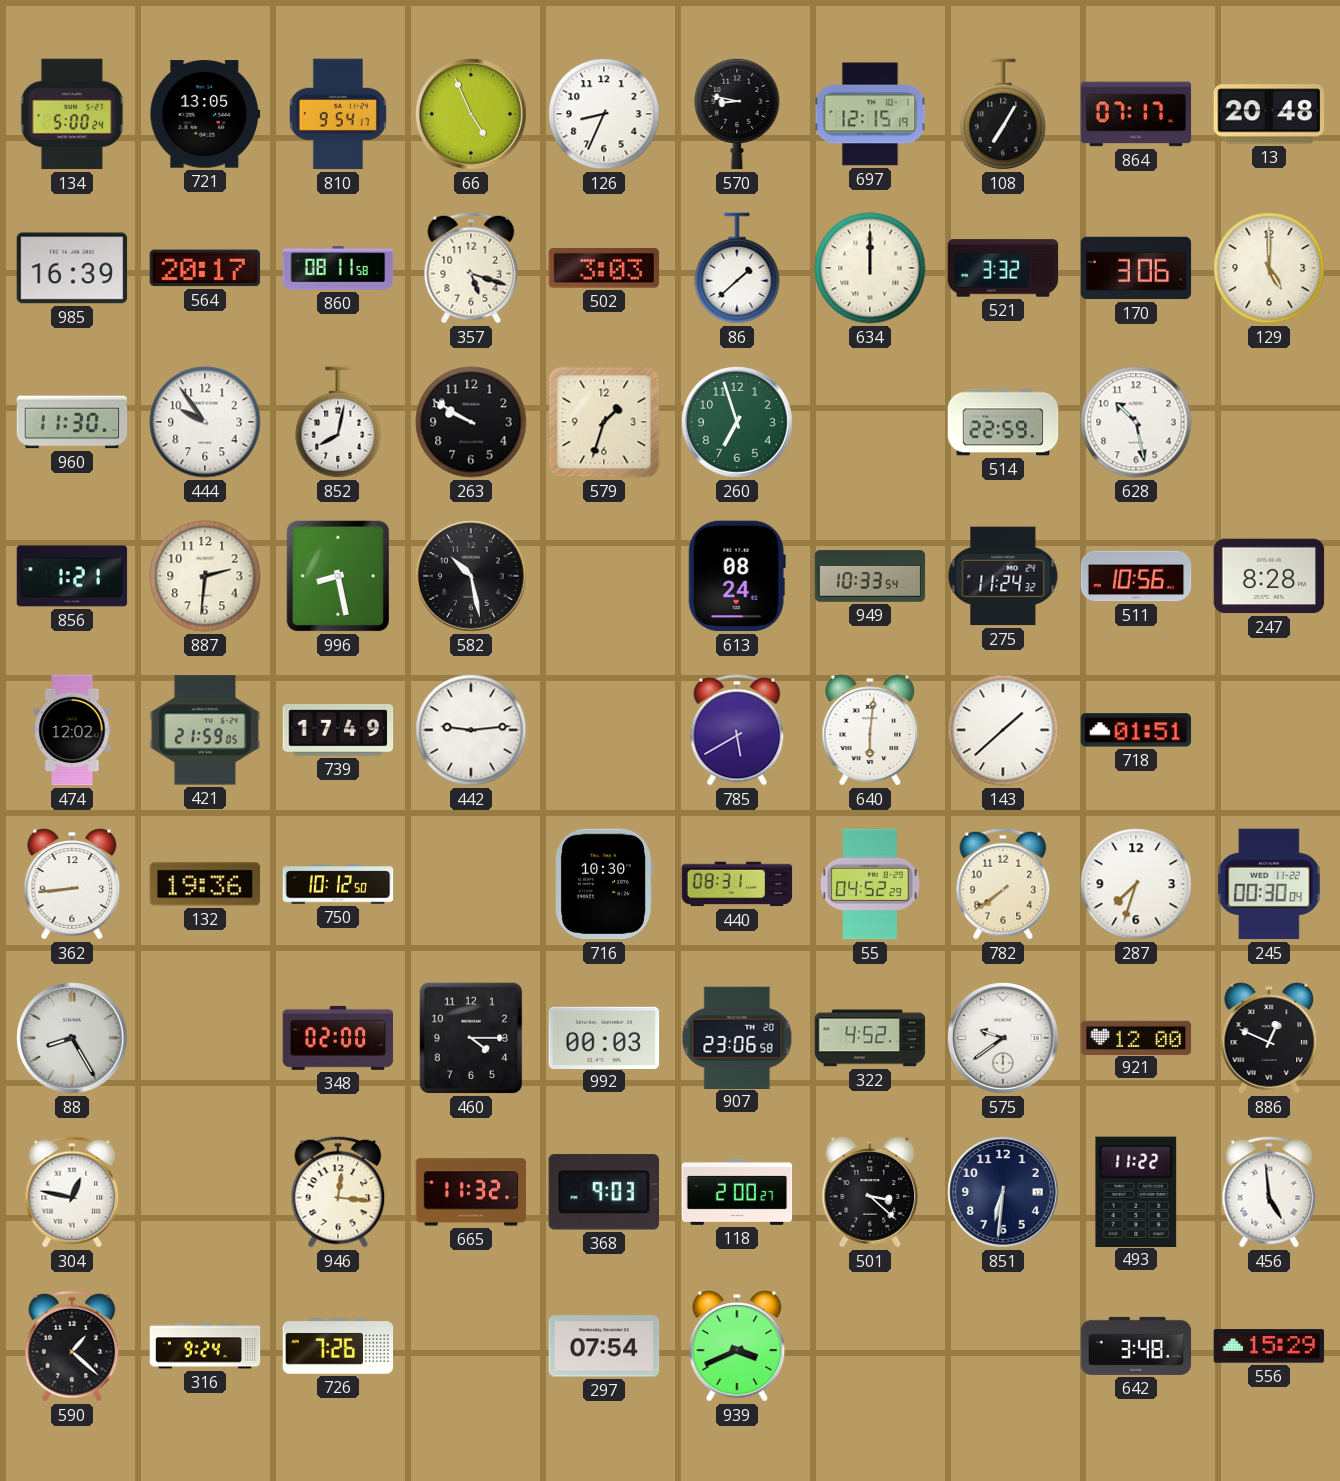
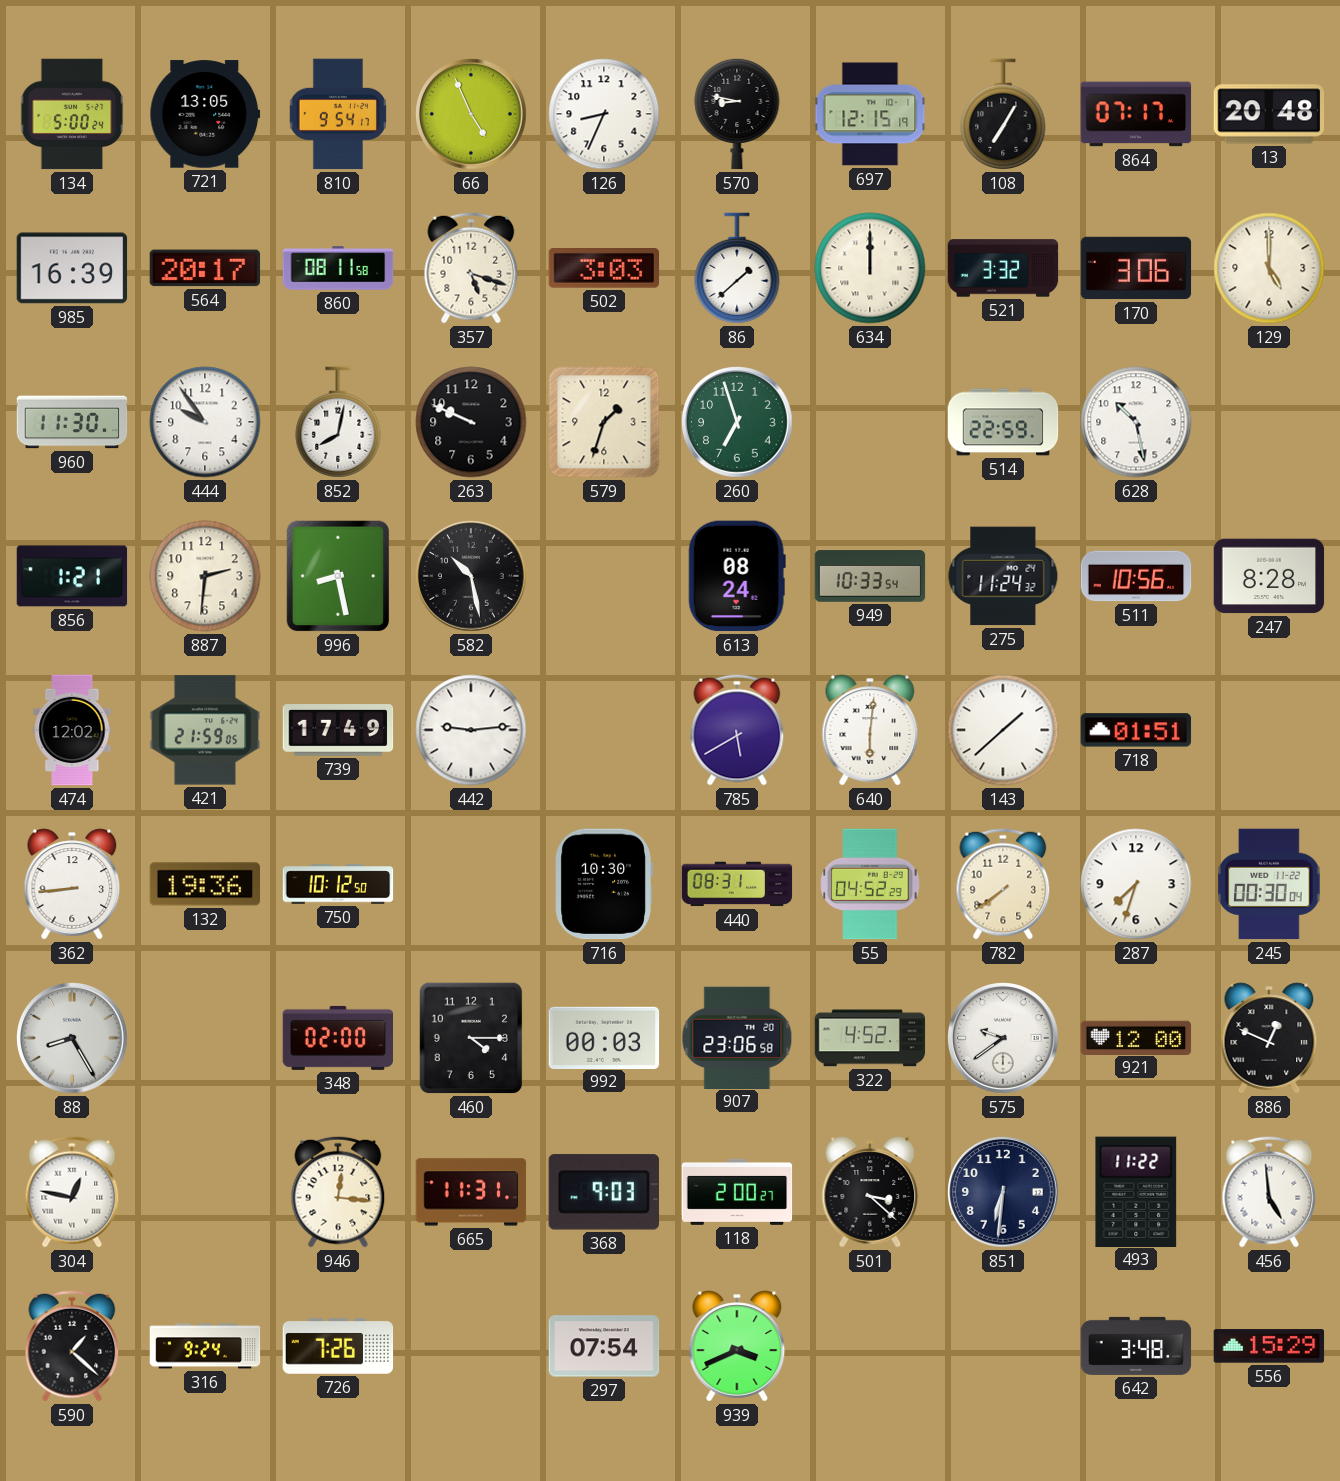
263: 9:50 -> 9:49 (471, 422)
665: 11:32 -> 11:31 (471, 1192)
